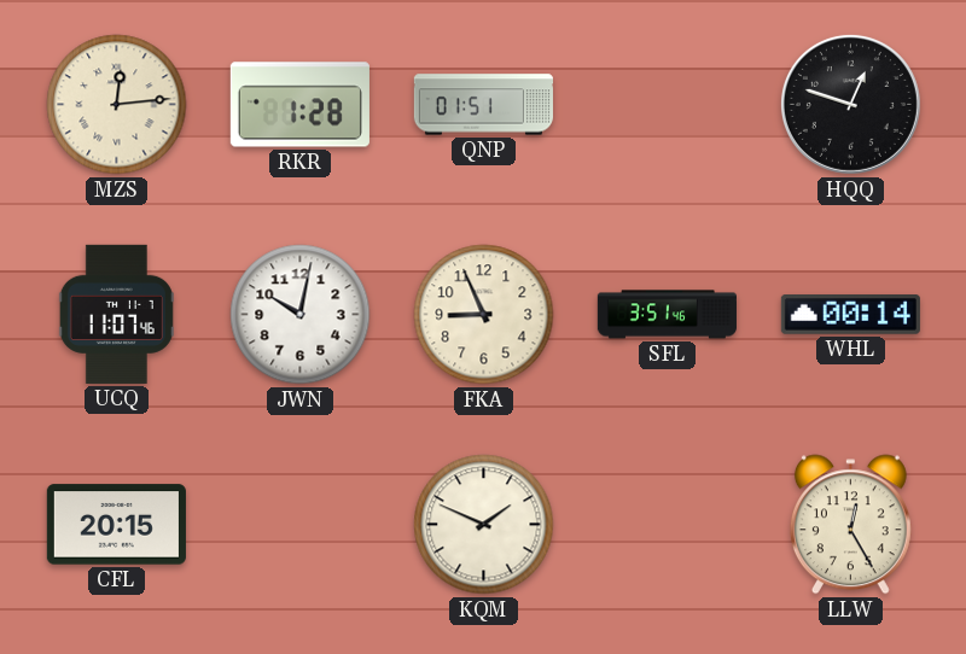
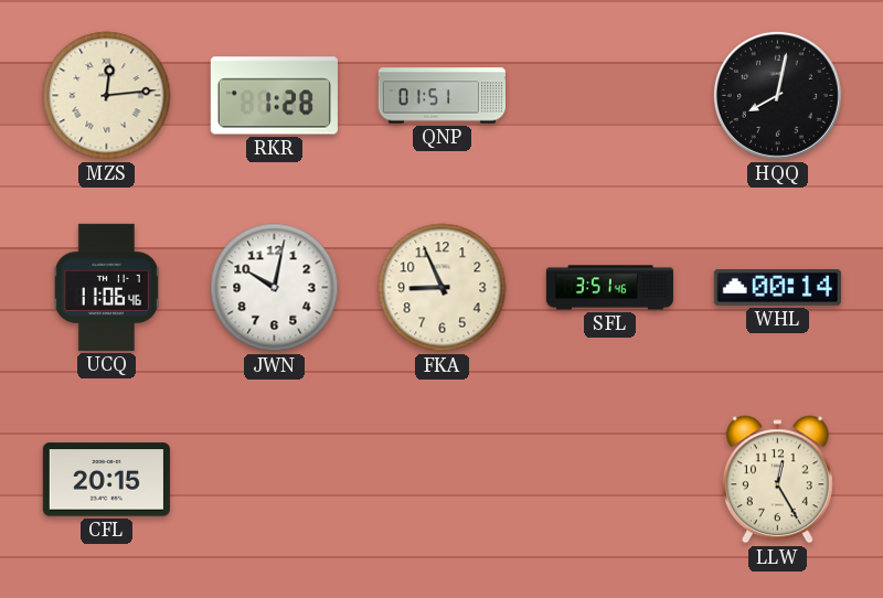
HQQ: 12:48 -> 8:02 (777, 95)
UCQ: 11:07 -> 11:06 (106, 287)
KQM: 1:49 -> none (484, 525)
